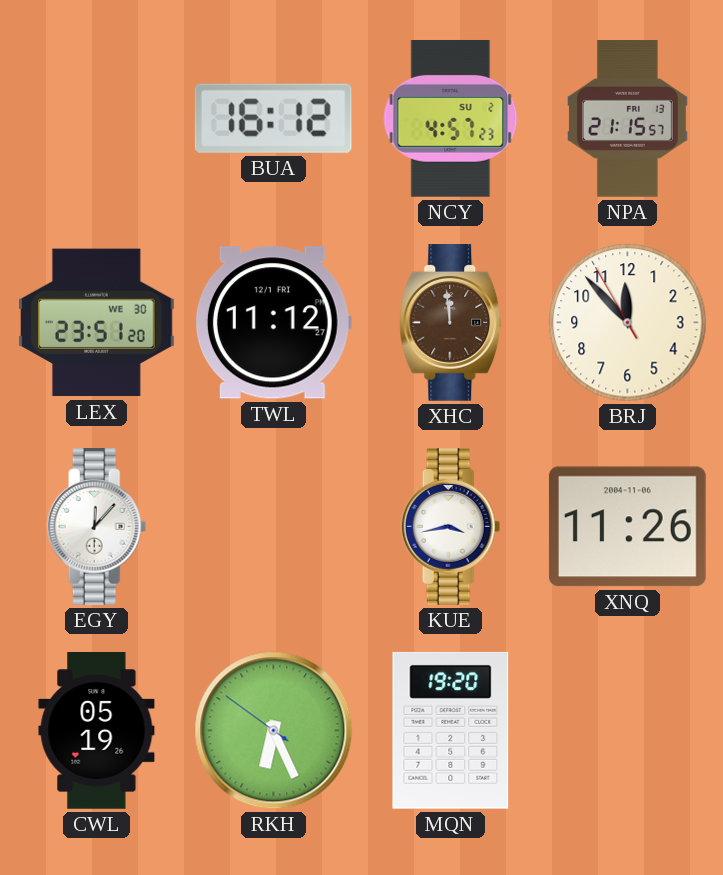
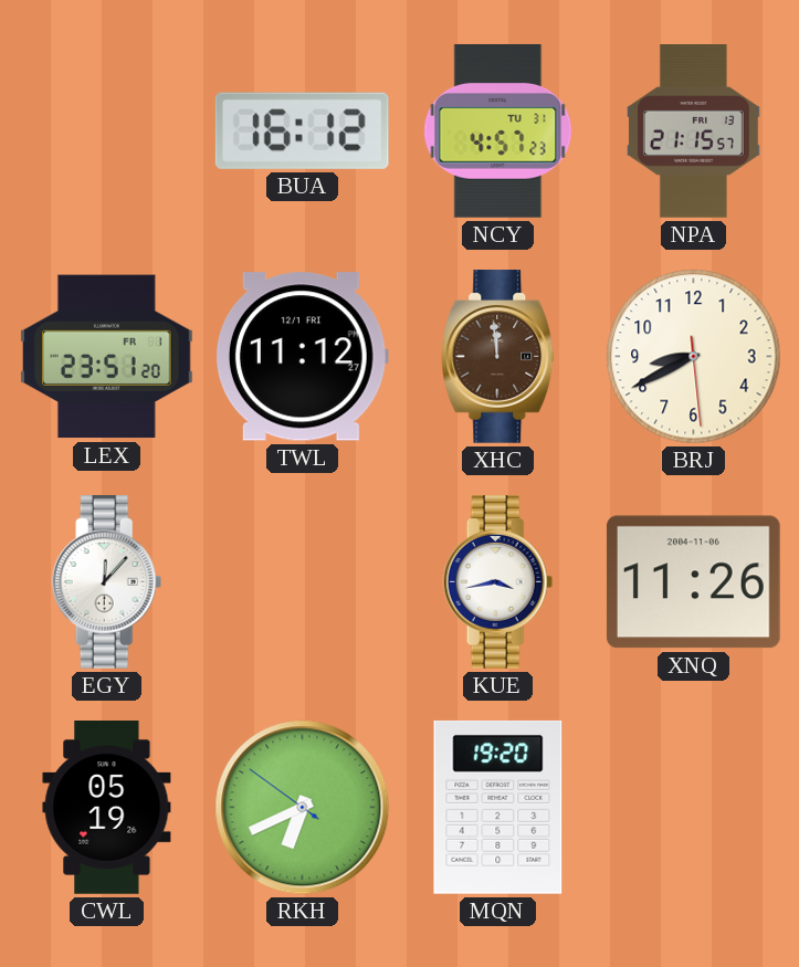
NCY date: SU 2 -> TU 31 (498, 130)
LEX date: WE 30 -> FR 1 (106, 357)
BRJ: 11:52 -> 8:40 (694, 357)
RKH: 6:25 -> 6:40 (303, 808)
